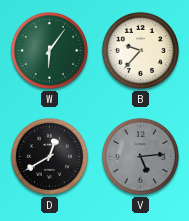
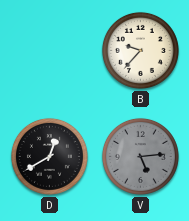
W: 6:06 -> none (49, 50)
